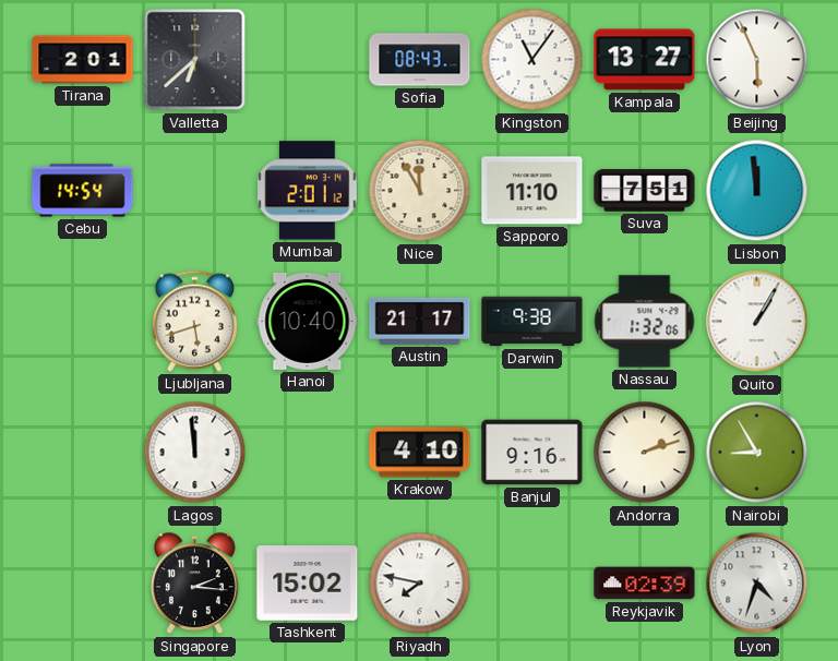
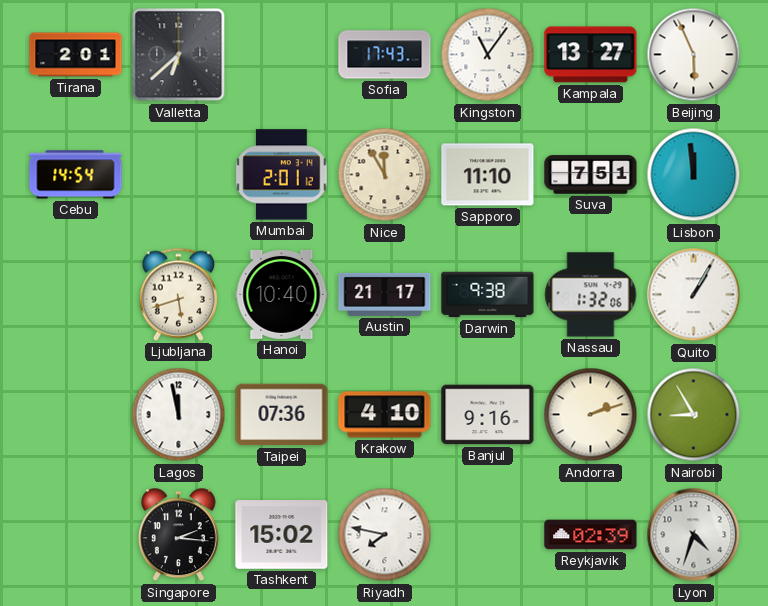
Sofia: 08:43 -> 17:43 (385, 55)
Lagos: 11:59 -> 11:58 (179, 415)
Taipei: none -> 07:36 (282, 415)
